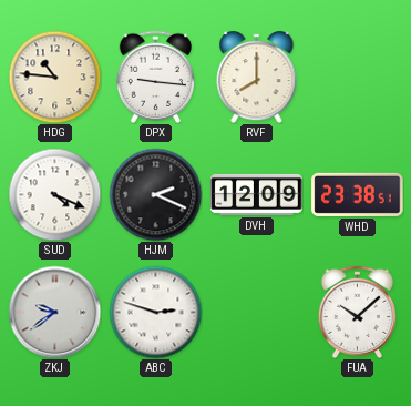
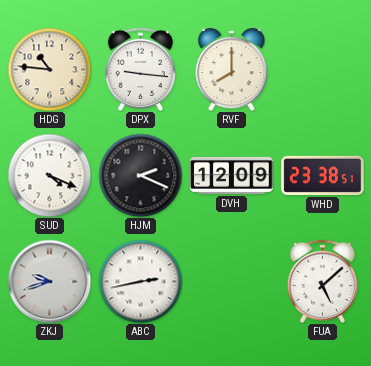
ZKJ: 9:39 -> 9:42 (49, 281)
ABC: 2:48 -> 2:43 (140, 281)
FUA: 10:08 -> 5:08 (322, 281)
